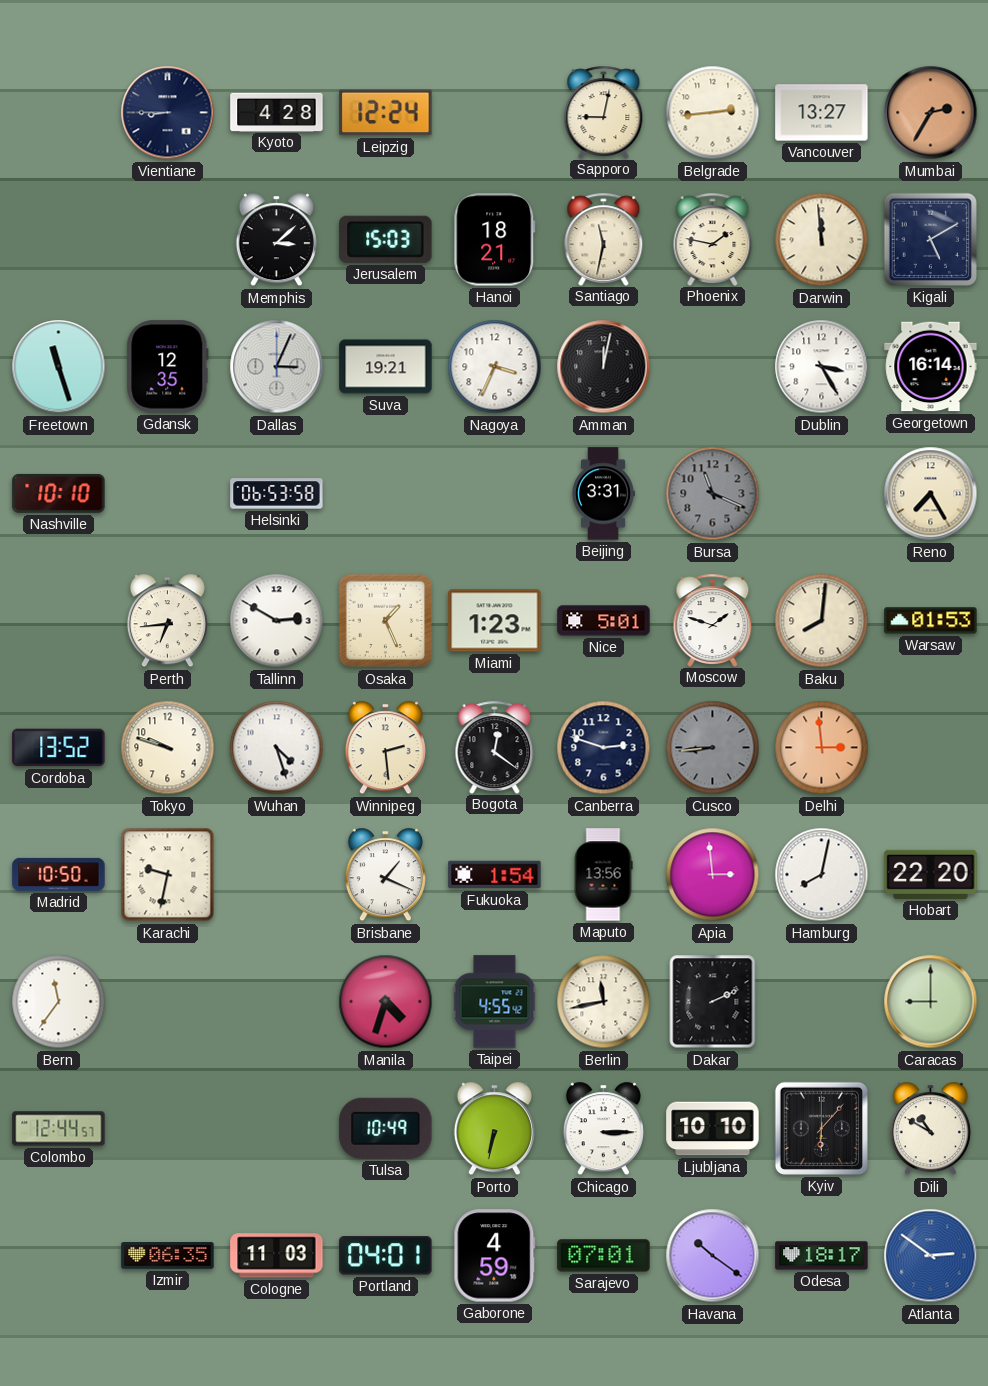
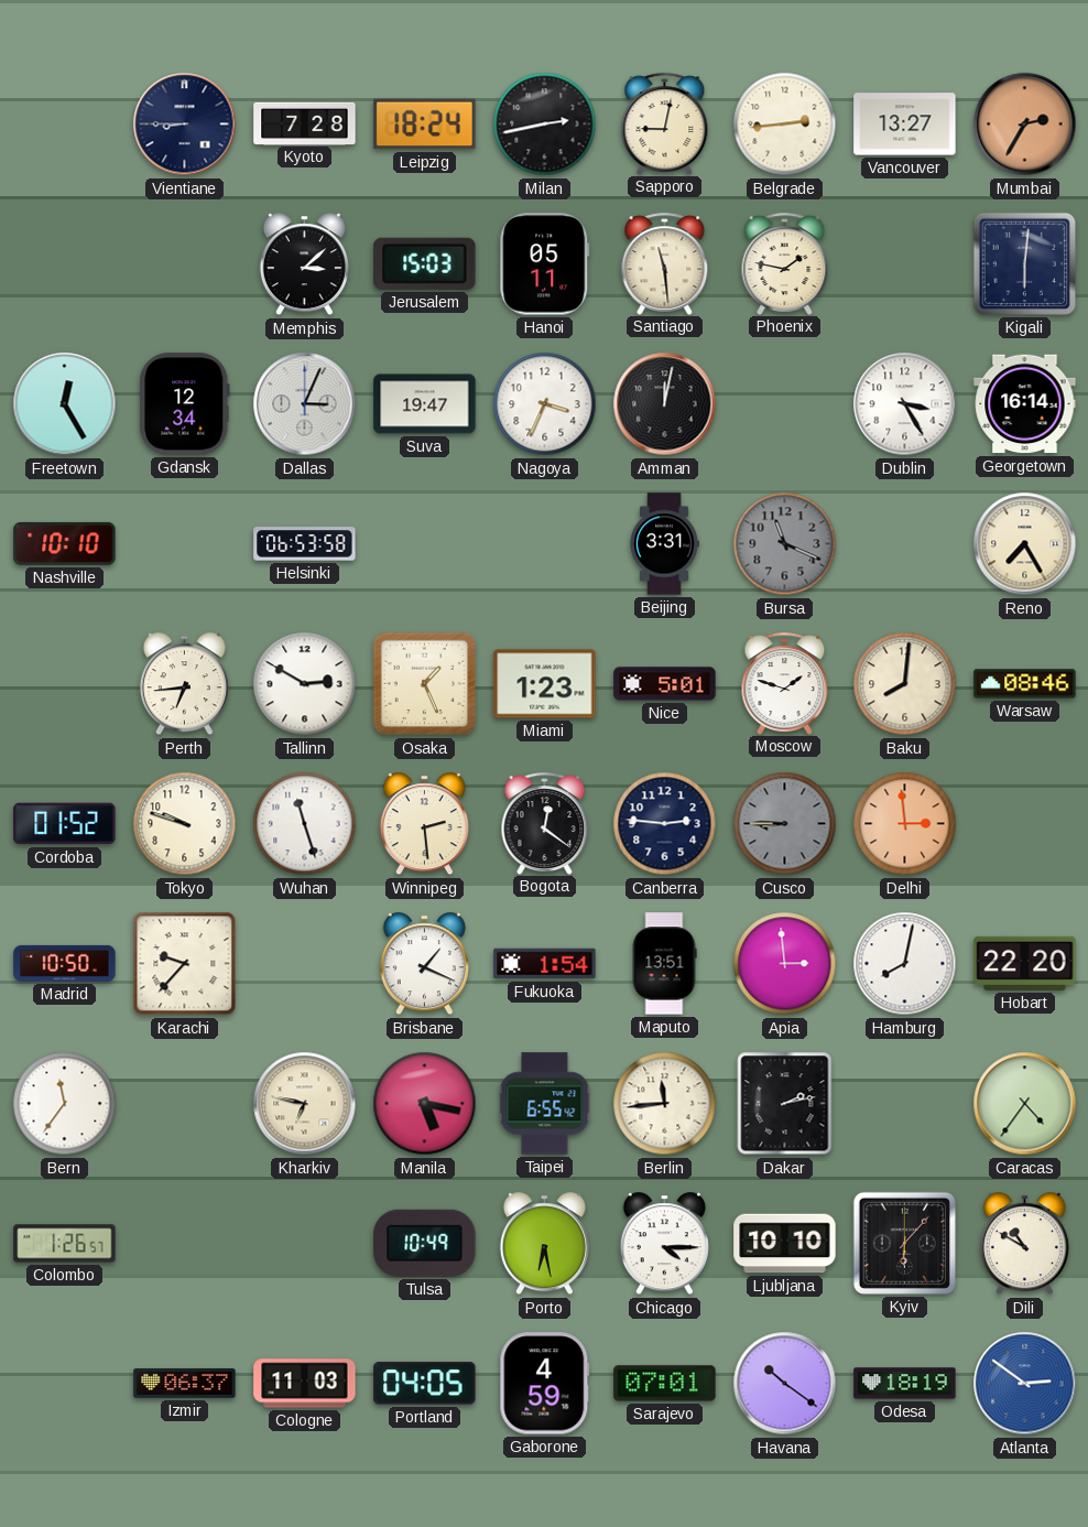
Kyoto: 4:28 -> 7:28 (305, 123)
Leipzig: 12:24 -> 18:24 (425, 124)
Milan: none -> 2:43 (545, 124)
Hanoi: 18:21 -> 05:11 (545, 264)
Santiago: 11:32 -> 11:29 (665, 263)
Darwin: 11:59 -> none (822, 240)
Kigali: 5:10 -> 6:01 (1024, 263)
Freetown: 11:27 -> 12:25 (65, 404)
Gdansk: 12:35 -> 12:34 (185, 404)
Suva: 19:21 -> 19:47 (425, 404)
Warsaw: 01:53 -> 08:46 (1025, 684)
Cordoba: 13:52 -> 01:52 (65, 824)
Wuhan: 4:27 -> 11:27 (305, 824)
Canberra: 2:48 -> 2:46 (665, 824)
Cusco: 8:44 -> 8:45 (785, 824)
Karachi: 9:32 -> 9:37 (185, 964)
Maputo: 13:56 -> 13:51 (664, 964)
Kharkiv: none -> 6:47 (305, 1104)
Manila: 4:33 -> 5:17 (425, 1104)
Taipei: 4:55 -> 6:55 (545, 1104)
Berlin: 11:43 -> 11:44 (665, 1104)
Dakar: 2:11 -> 2:13 (785, 1104)
Caracas: 9:00 -> 4:36 (1025, 1104)
Colombo: 12:44 -> 1:26 (65, 1244)
Porto: 6:32 -> 6:28 (544, 1244)
Chicago: 3:15 -> 4:15 (664, 1244)
Izmir: 06:35 -> 06:37 (185, 1384)
Portland: 04:01 -> 04:05 (425, 1384)
Odesa: 18:17 -> 18:19 (905, 1384)
